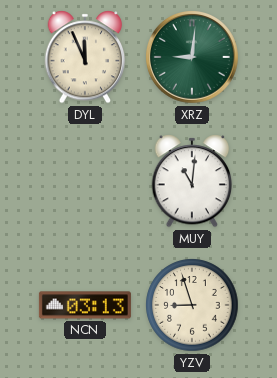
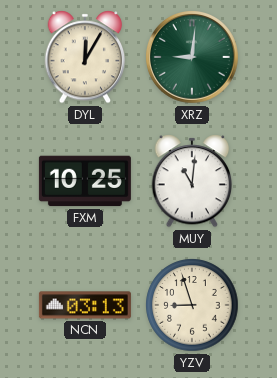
DYL: 11:56 -> 12:05 (85, 57)
FXM: none -> 10:25 (85, 181)
